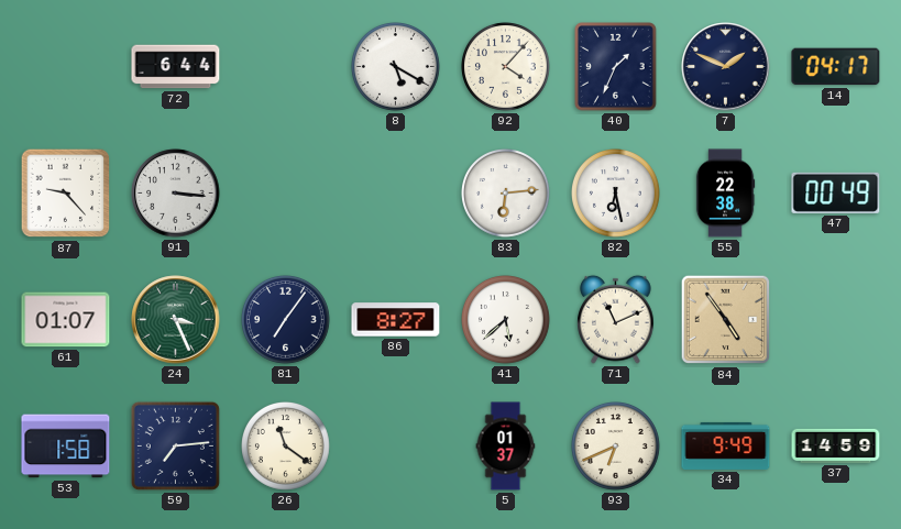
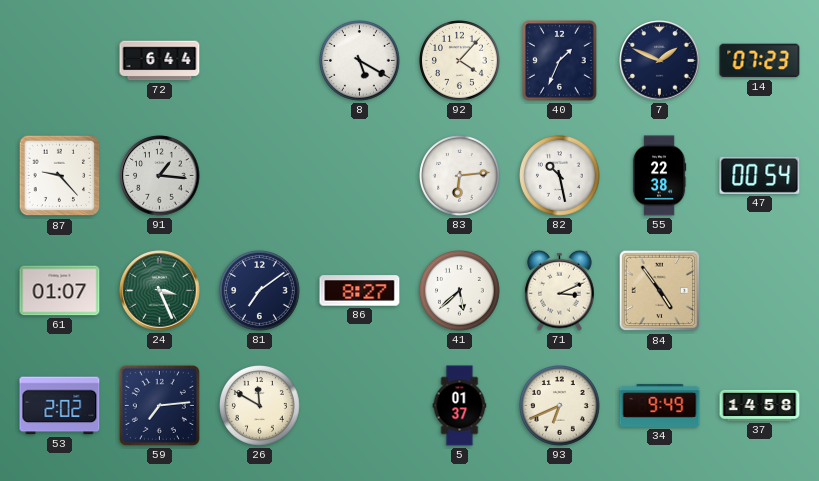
14: 04:17 -> 07:23 (760, 61)
91: 3:16 -> 1:16 (160, 176)
82: 6:28 -> 10:28 (560, 176)
47: 00:49 -> 00:54 (760, 175)
81: 7:06 -> 7:09 (260, 291)
71: 11:11 -> 3:11 (560, 290)
53: 1:58 -> 2:02 (60, 406)
26: 11:21 -> 11:50 (260, 406)
37: 14:59 -> 14:58 (760, 405)
